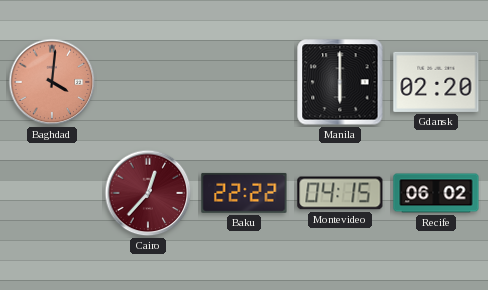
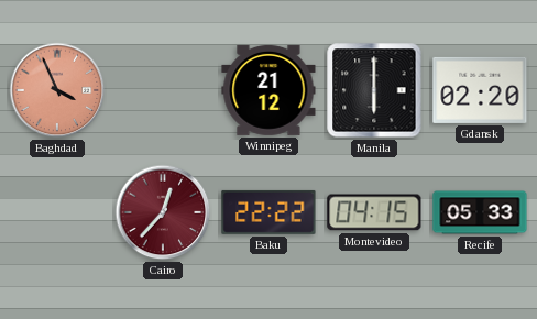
Baghdad: 4:01 -> 3:56 (57, 90)
Winnipeg: none -> 21:12 (268, 90)
Recife: 06:02 -> 05:33 (480, 212)
